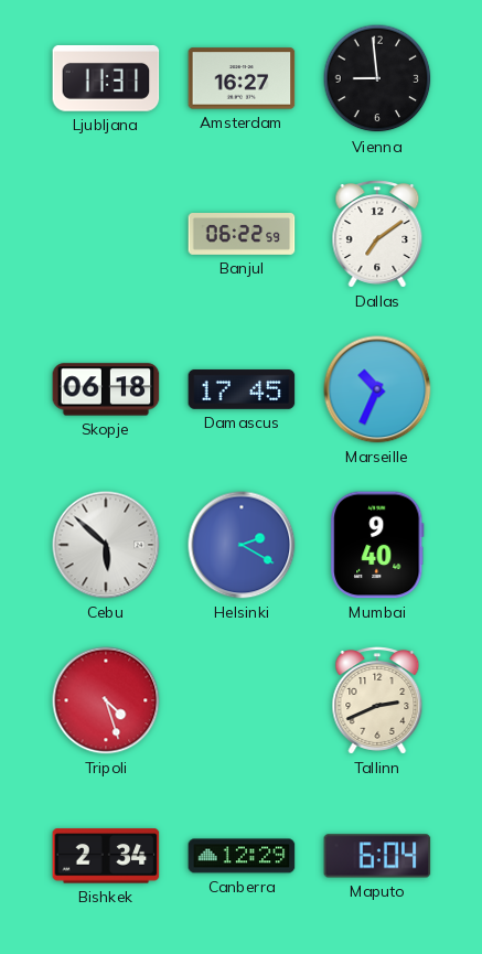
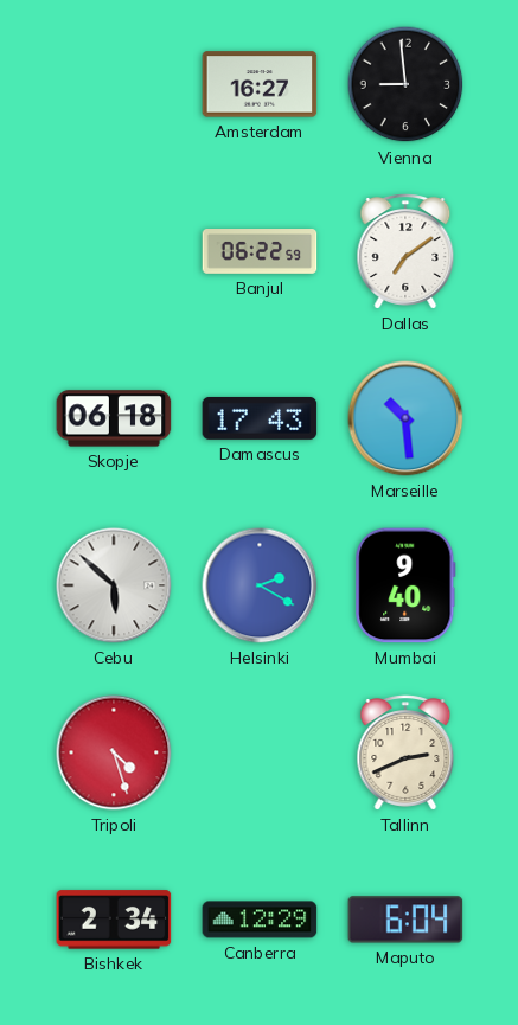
Ljubljana: 11:31 -> none (106, 78)
Damascus: 17:45 -> 17:43 (260, 418)
Marseille: 10:34 -> 10:29 (405, 418)
